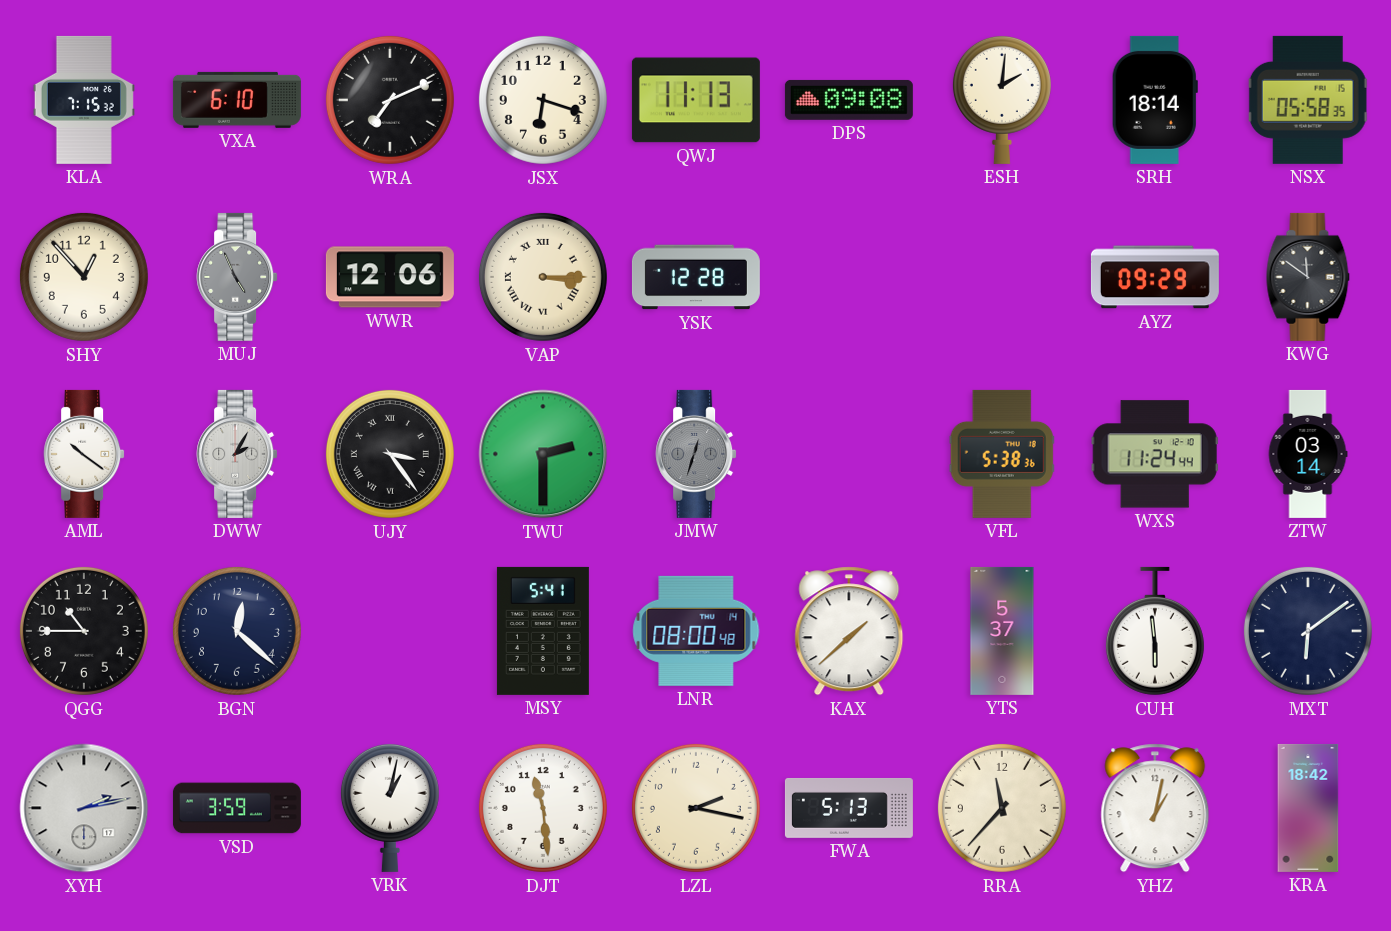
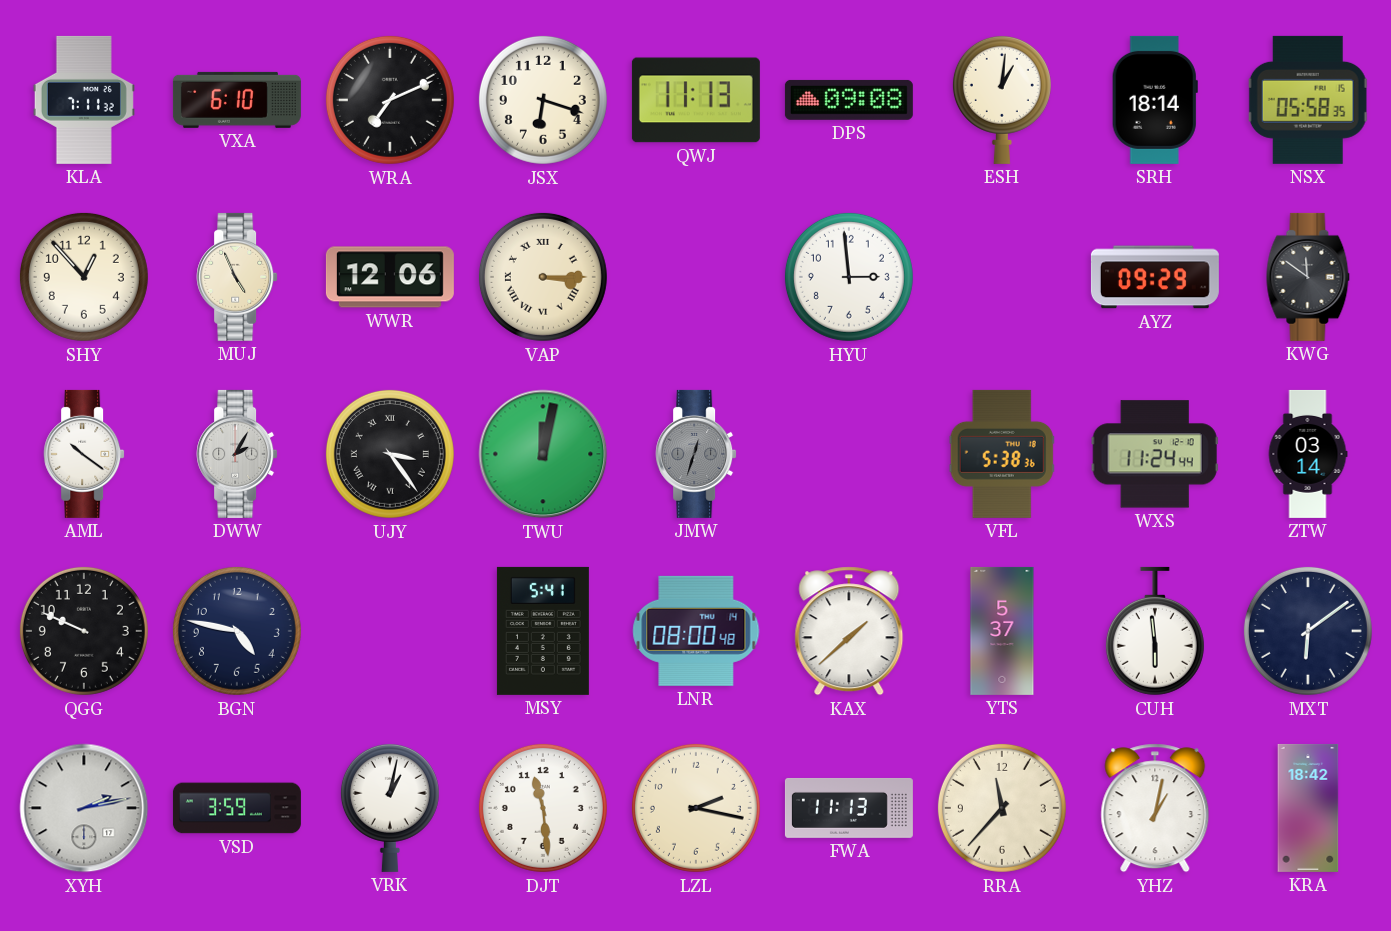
KLA: 7:15 -> 7:11 (84, 100)
ESH: 2:01 -> 1:01 (1002, 99)
MUJ dial: grey -> cream (237, 277)
YSK: 12:28 -> none (696, 277)
HYU: none -> 2:59 (849, 277)
TWU: 2:30 -> 12:02 (543, 454)
QGG: 10:45 -> 9:49 (84, 631)
BGN: 12:22 -> 4:47 (237, 631)
FWA: 5:13 -> 11:13 (849, 808)
